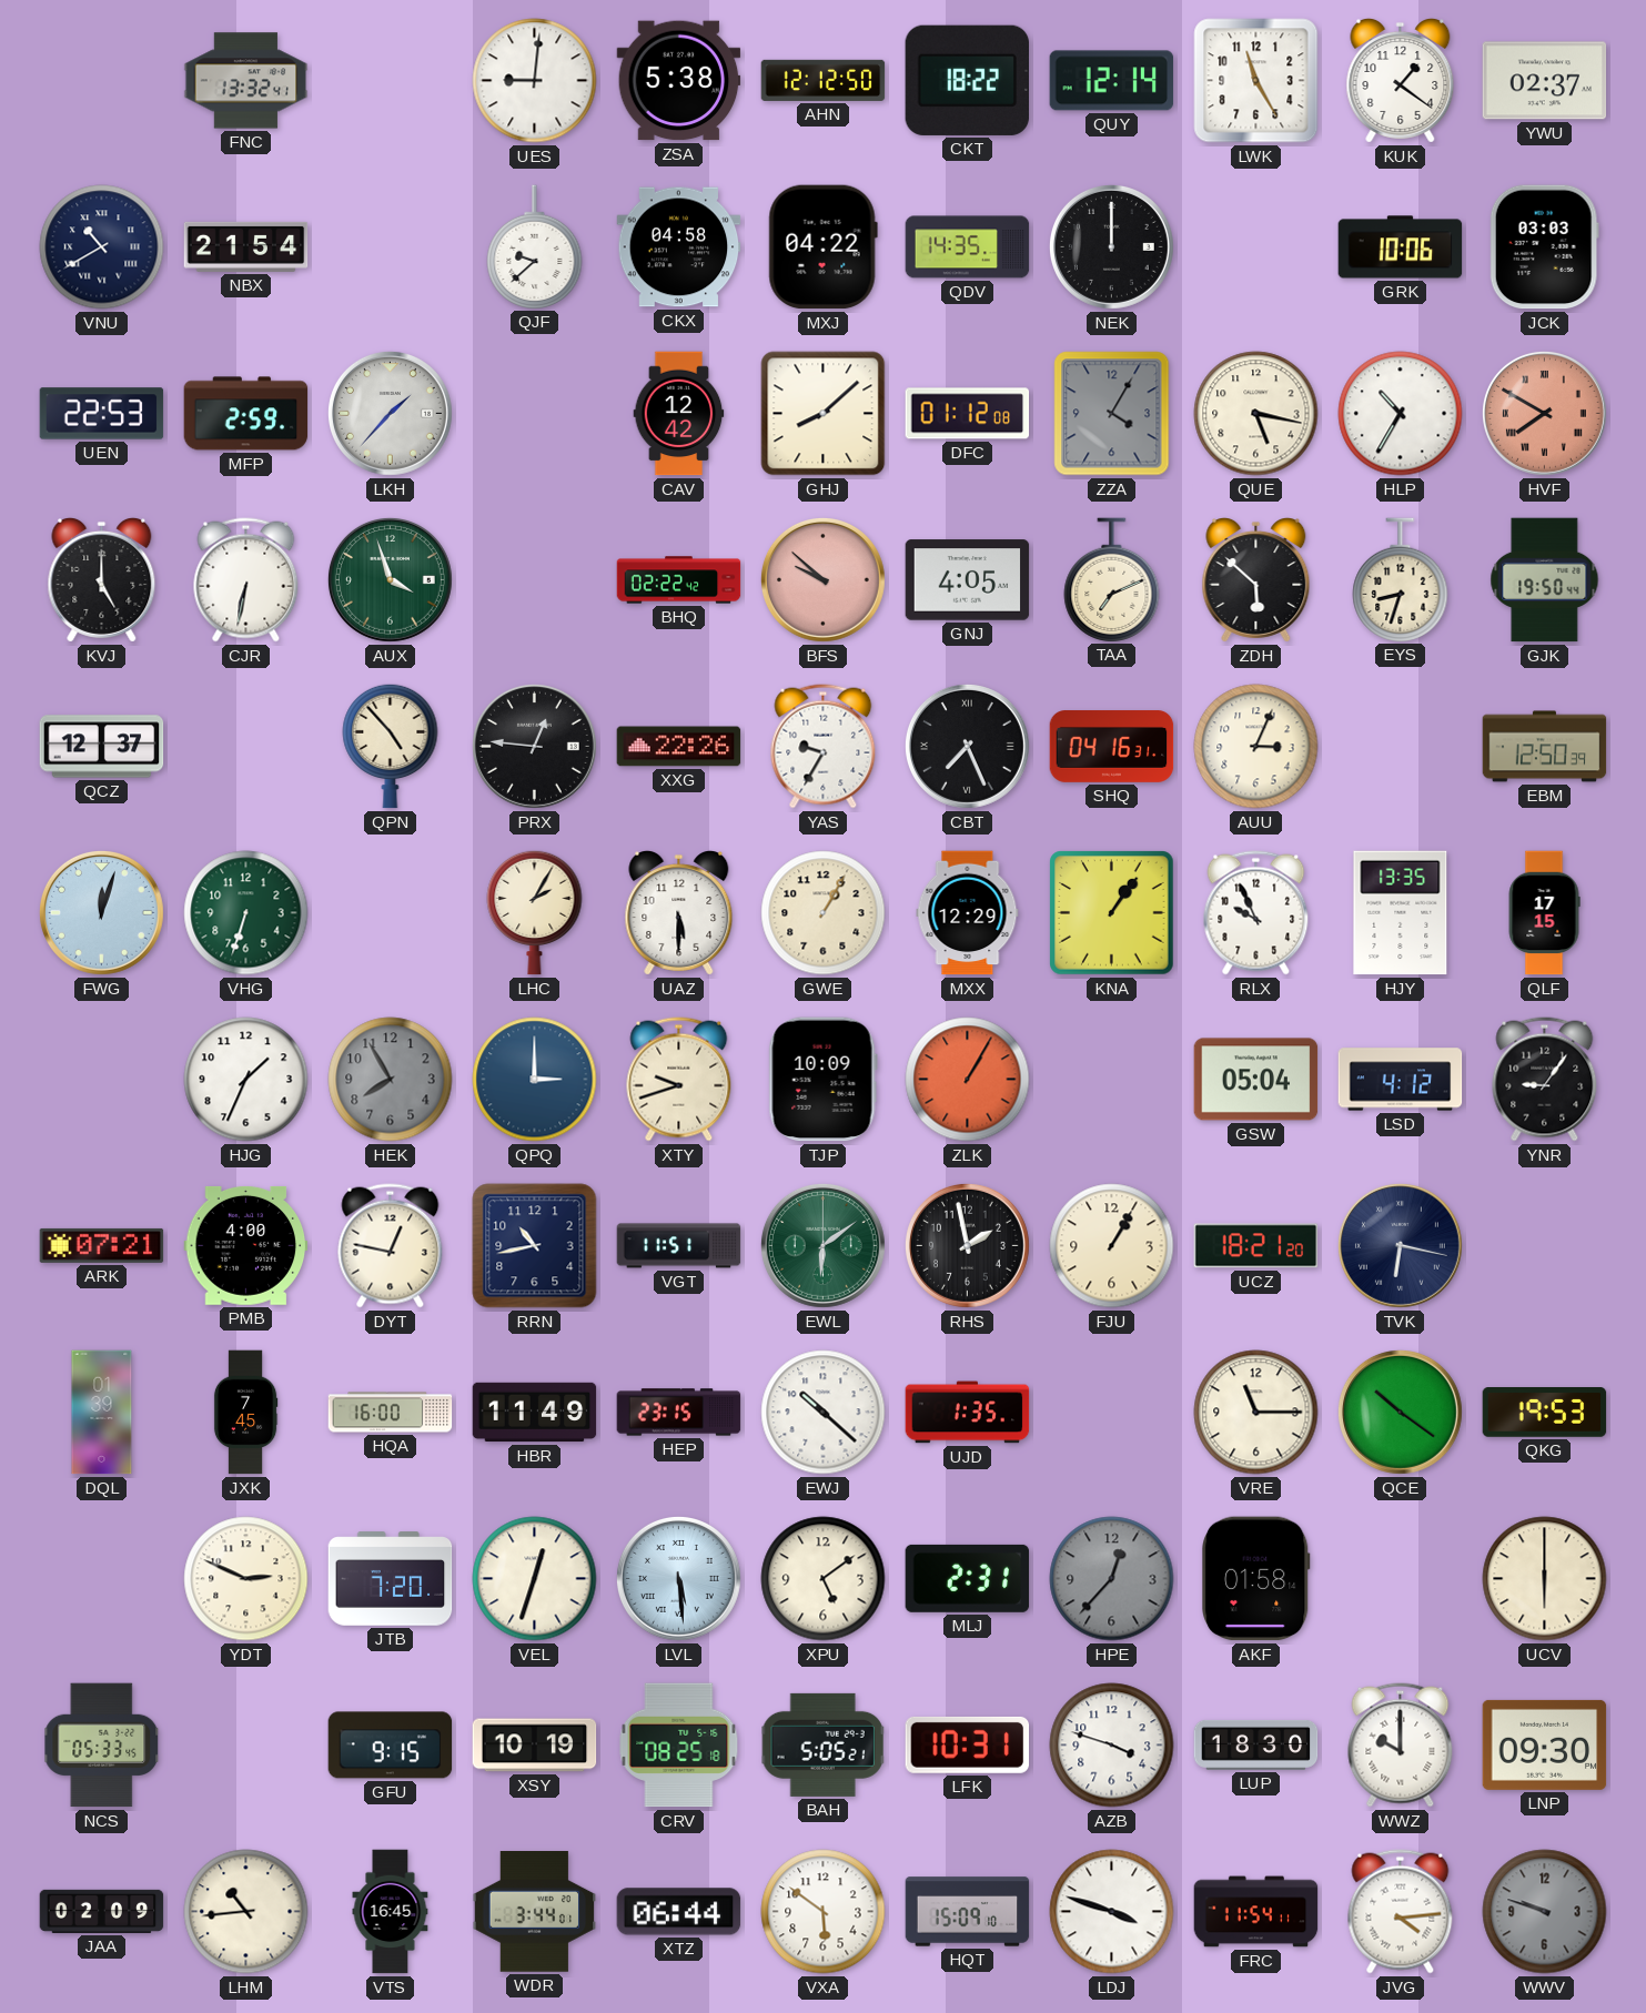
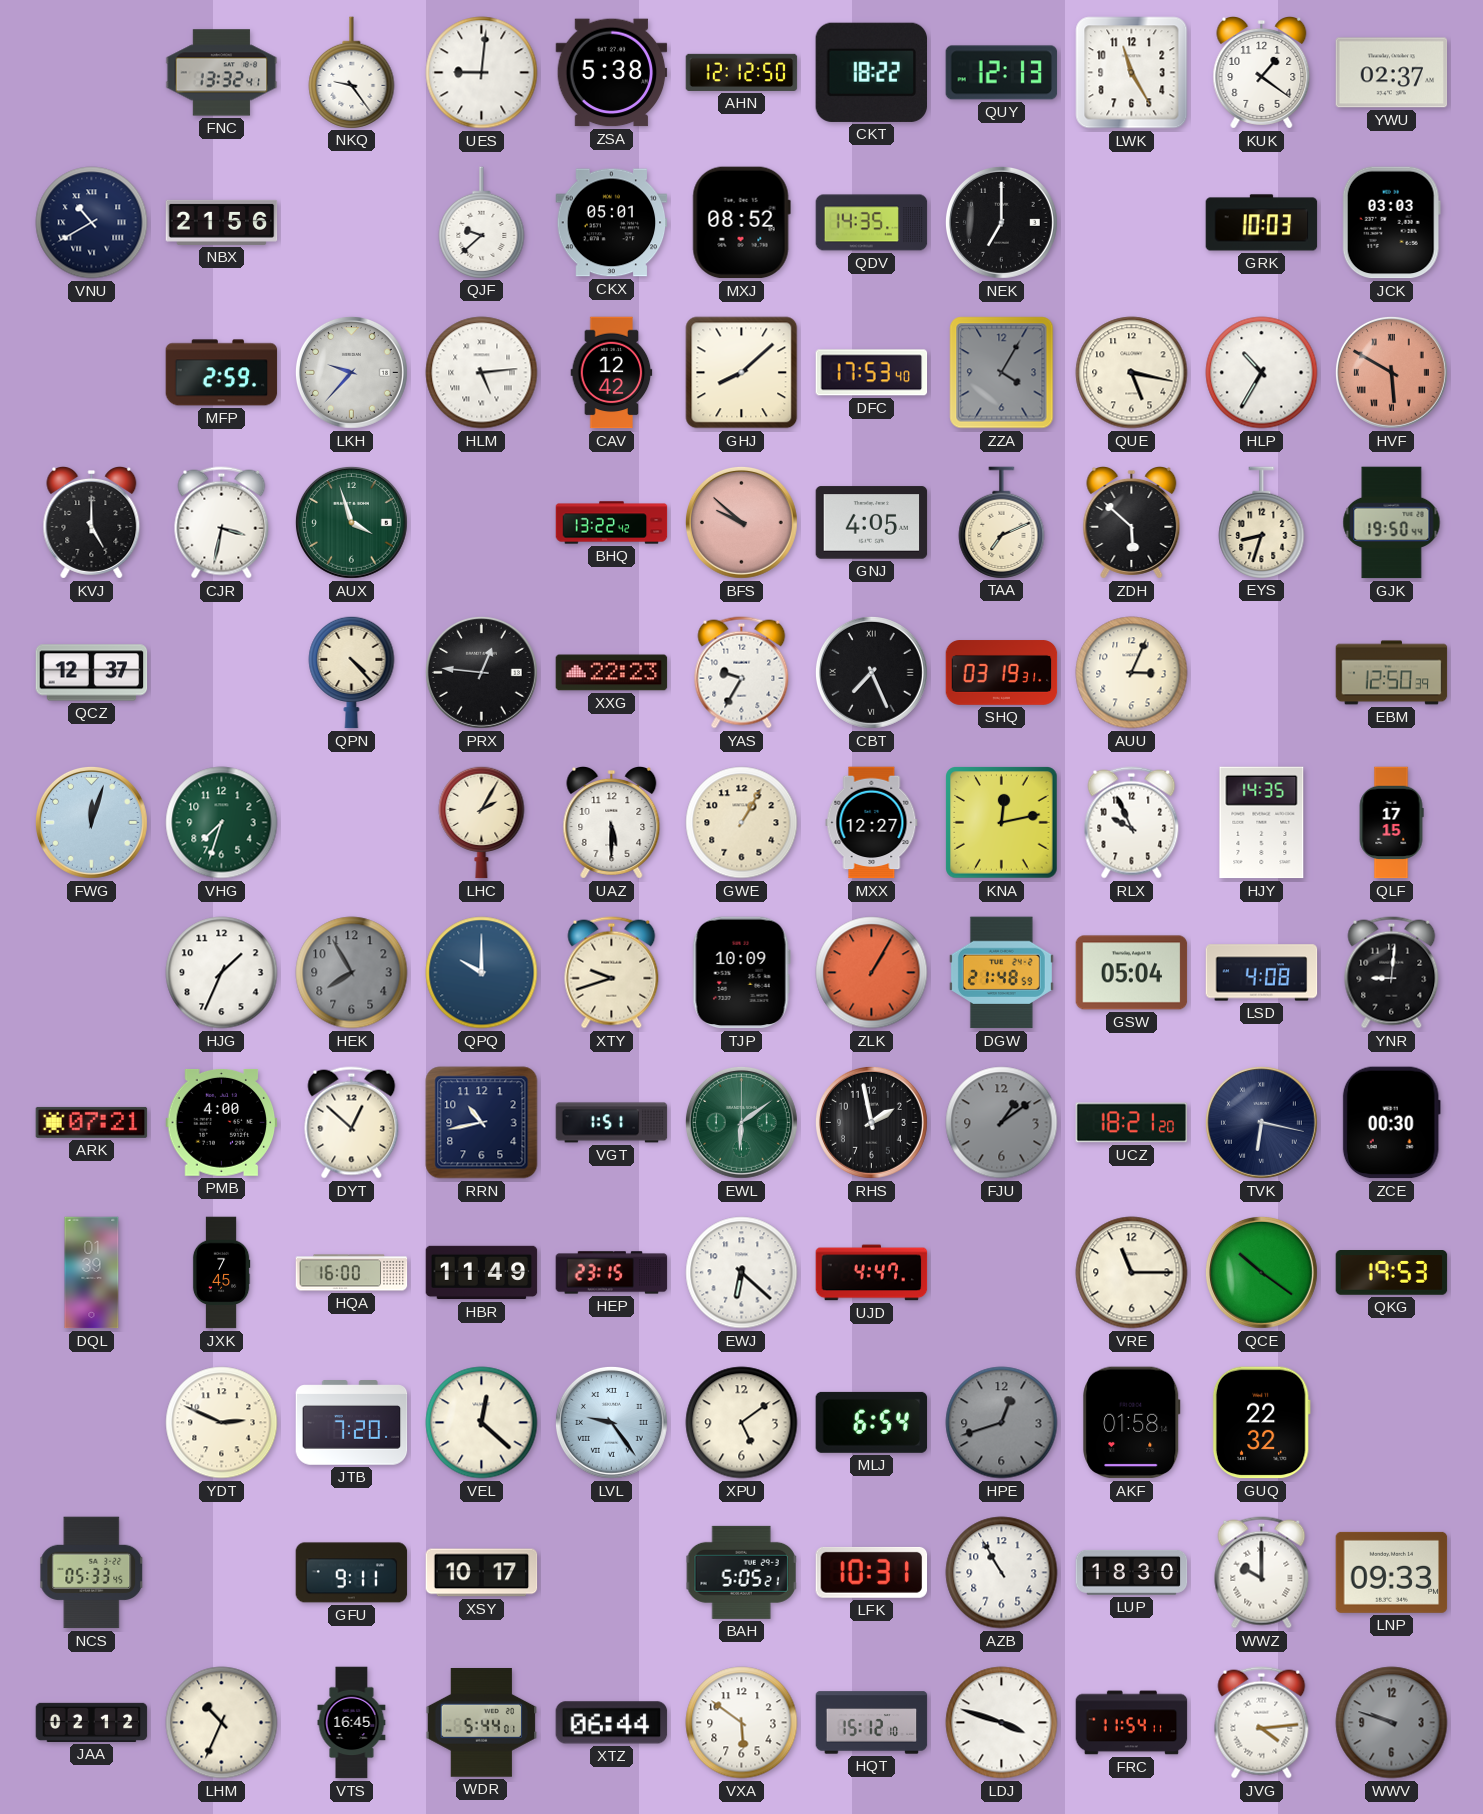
NKQ: none -> 9:24 (352, 72)
QUY: 12:14 -> 12:13 (1002, 73)
NBX: 21:54 -> 21:56 (222, 222)
CKX: 04:58 -> 05:01 (612, 223)
MXJ: 04:22 -> 08:52 (741, 223)
NEK: 12:00 -> 7:00 (1001, 222)
GRK: 10:06 -> 10:03 (1262, 223)
UEN: 22:53 -> none (102, 414)
LKH: 1:37 -> 9:37 (351, 372)
HLM: none -> 5:14 (482, 373)
DFC: 01:12 -> 17:53 (872, 373)
HVF: 7:50 -> 5:50 (1391, 372)
CJR: 6:32 -> 3:32 (222, 523)
BHQ: 02:22 -> 13:22 (612, 523)
QPN: 4:53 -> 4:23 (352, 672)
XXG: 22:26 -> 22:23 (612, 673)
SHQ: 04:16 -> 03:19 (1002, 673)
VHG: 6:33 -> 7:33 (222, 823)
MXX: 12:29 -> 12:27 (872, 823)
KNA: 1:06 -> 12:13 (1002, 823)
HJY: 13:35 -> 14:35 (1262, 823)
QPQ: 3:00 -> 10:00 (482, 973)
DGW: none -> 21:48 (1001, 973)
LSD: 4:12 -> 4:08 (1262, 973)
YNR: 9:06 -> 9:01 (1392, 973)
DYT: 12:47 -> 12:52 (352, 1123)
VGT: 11:51 -> 1:51 (612, 1123)
FJU: 1:05 -> 1:09 (1002, 1123)
FJU dial: cream -> grey (1002, 1123)
ZCE: none -> 00:30 (1391, 1123)
EWJ: 10:22 -> 6:22 (742, 1273)
UJD: 1:35 -> 4:47 (872, 1273)
VEL: 12:33 -> 12:22 (482, 1423)
LVL: 5:29 -> 9:24 (611, 1422)
MLJ: 2:31 -> 6:54 (872, 1422)
HPE: 12:37 -> 12:42 (1002, 1423)
GUQ: none -> 22:32 (1261, 1423)
UCV: 6:00 -> none (1545, 1579)
GFU: 9:15 -> 9:11 (352, 1573)
XSY: 10:19 -> 10:17 (482, 1573)
CRV: 08:25 -> none (679, 1746)
AZB: 3:48 -> 10:55 (1002, 1573)
LNP: 09:30 -> 09:33 (1392, 1572)
JAA: 02:09 -> 02:12 (92, 1722)
LHM: 10:44 -> 10:34 (222, 1723)
WDR: 3:44 -> 5:44 (482, 1723)
HQT: 15:09 -> 15:12 (872, 1723)
